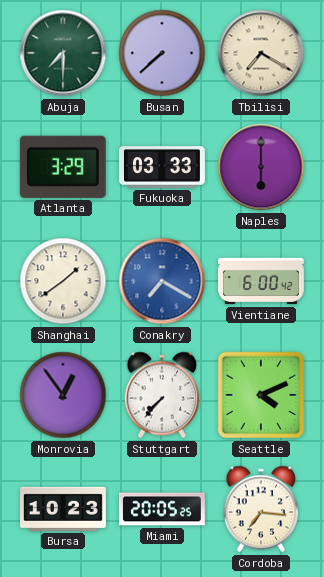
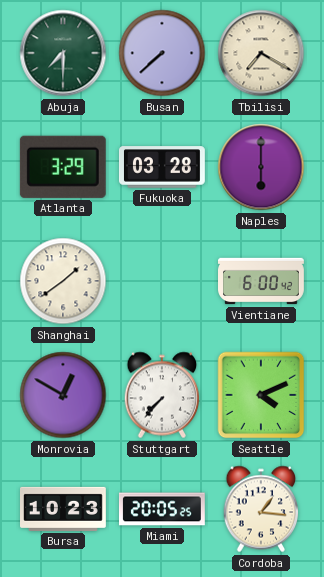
Fukuoka: 03:33 -> 03:28 (162, 167)
Conakry: 7:20 -> none (162, 281)
Monrovia: 12:54 -> 12:50 (63, 395)
Cordoba: 7:16 -> 1:16 (261, 509)
